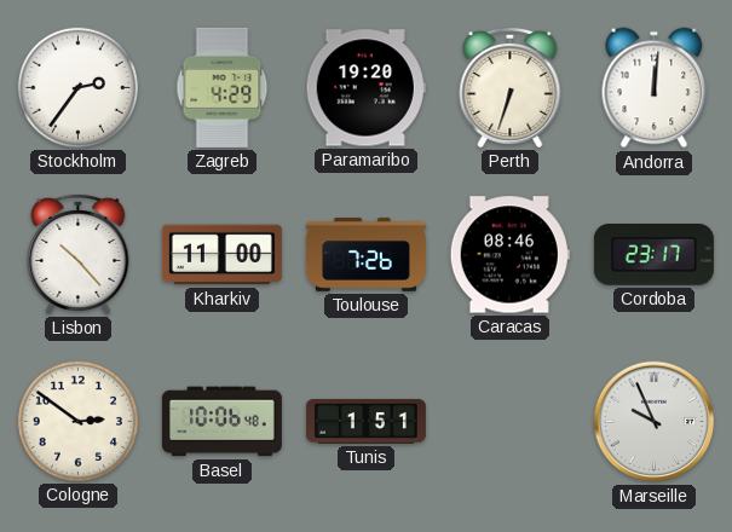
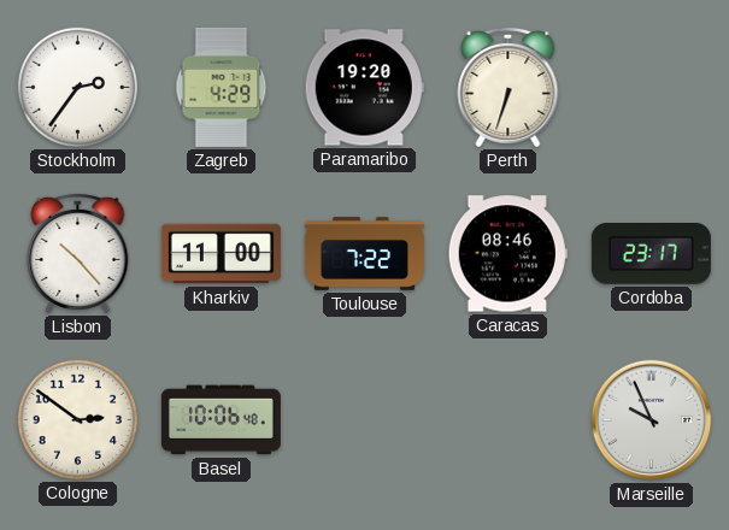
Andorra: 12:01 -> none (655, 88)
Toulouse: 7:26 -> 7:22 (364, 254)
Tunis: 1:51 -> none (365, 422)
